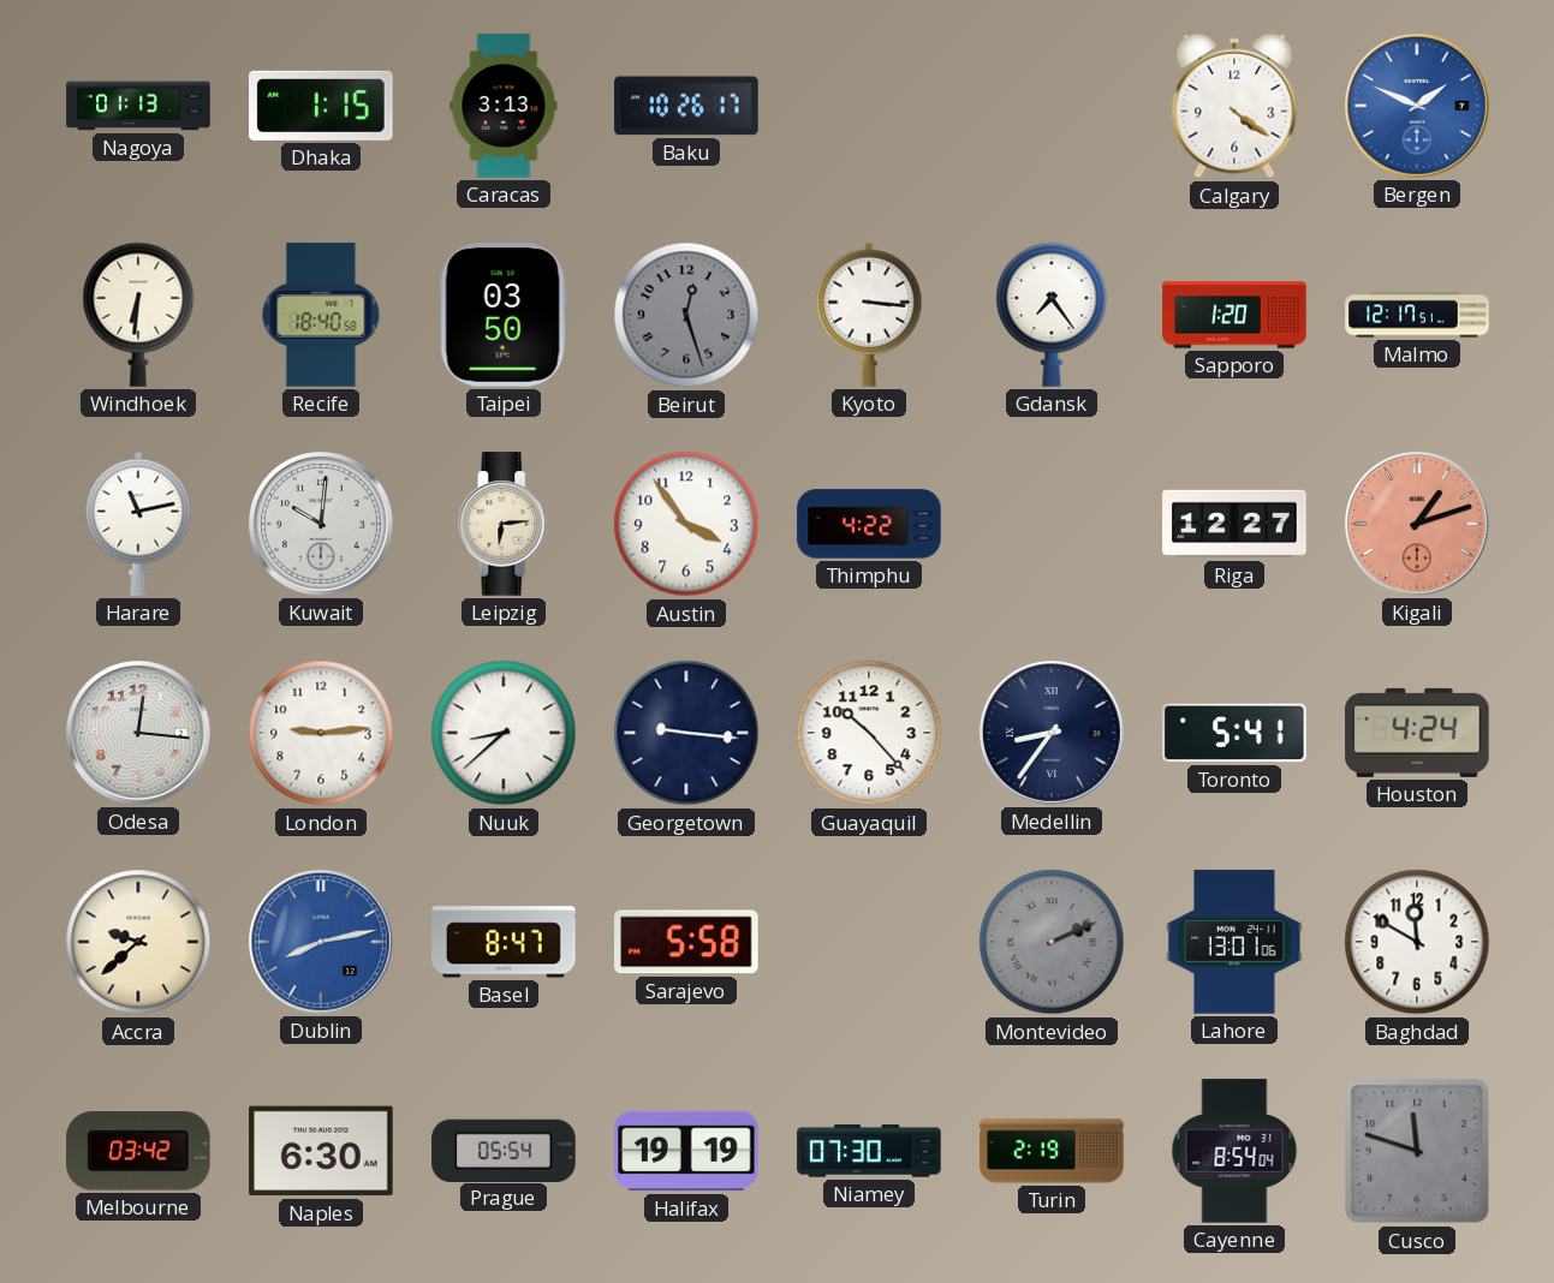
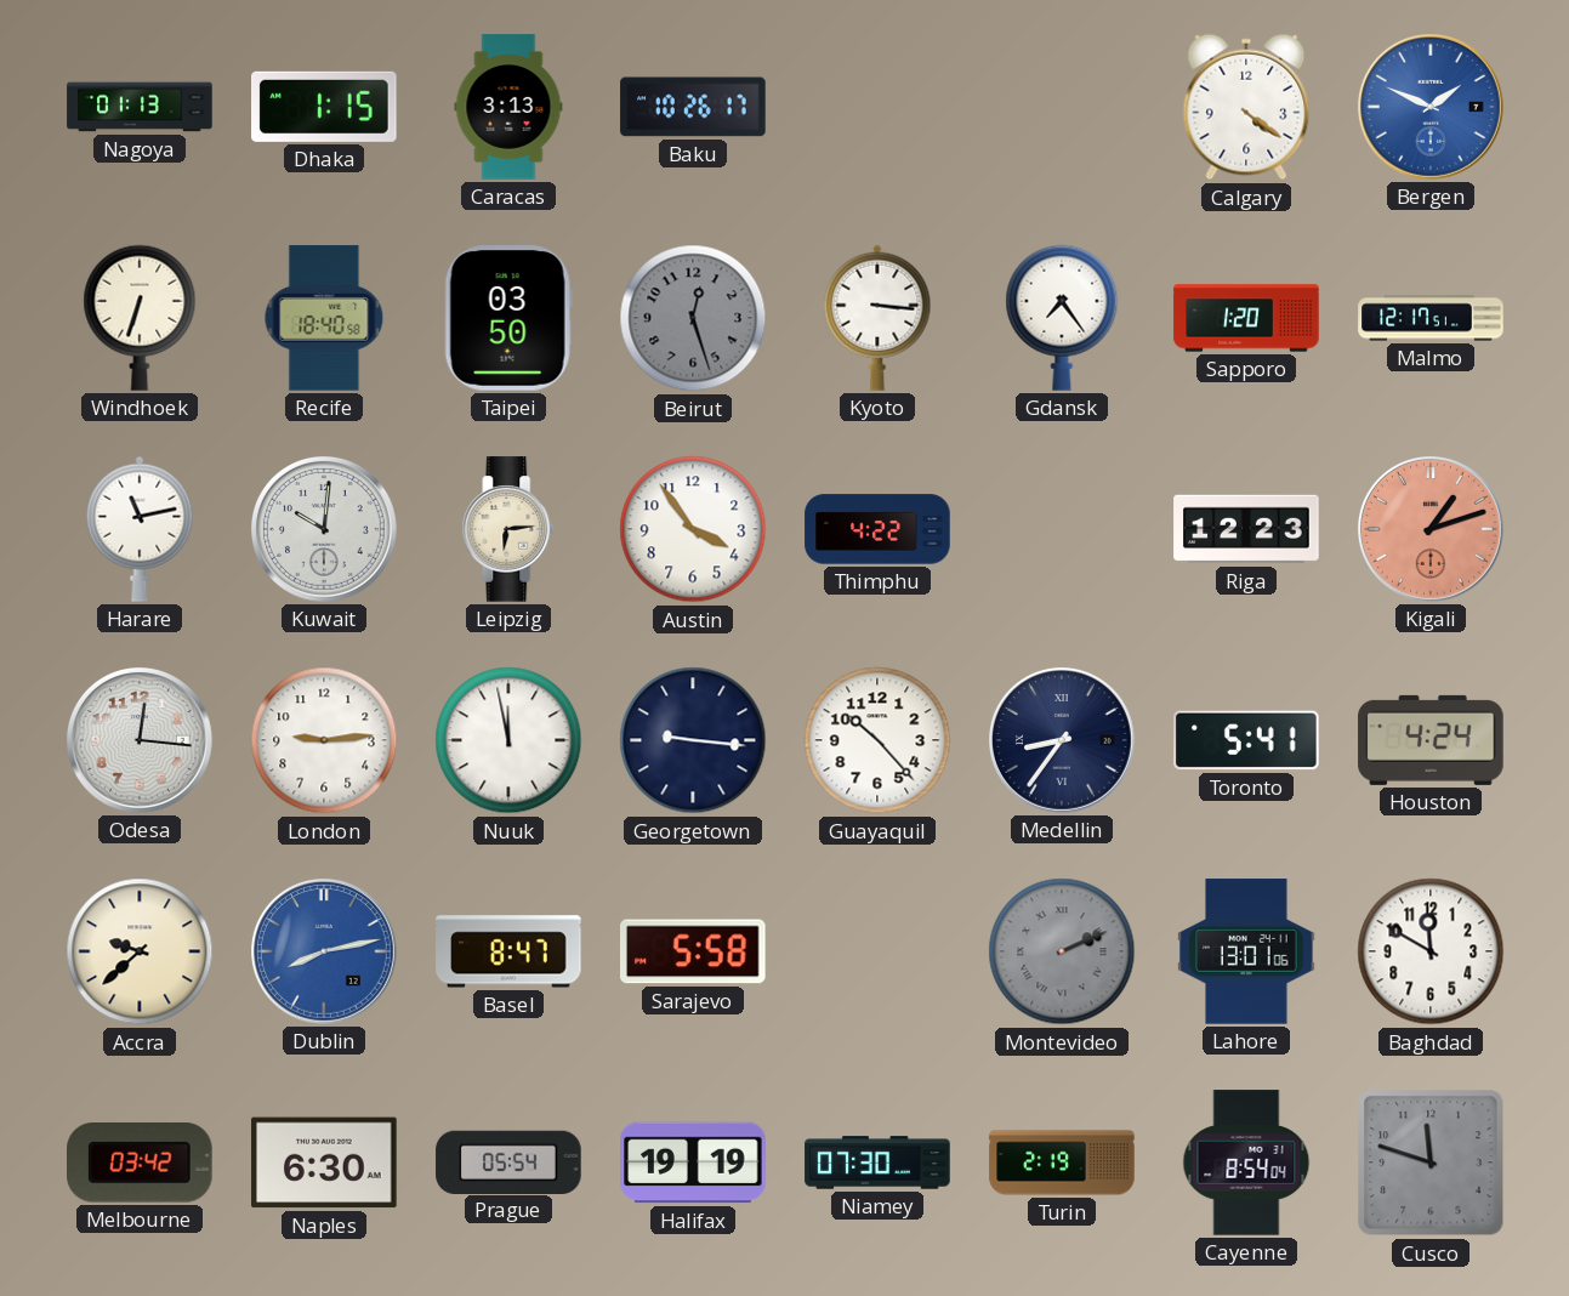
Windhoek: 6:31 -> 6:33 (140, 318)
Riga: 12:27 -> 12:23 (1246, 529)
Nuuk: 8:38 -> 11:58 (508, 740)
